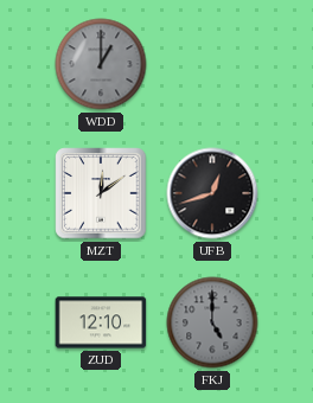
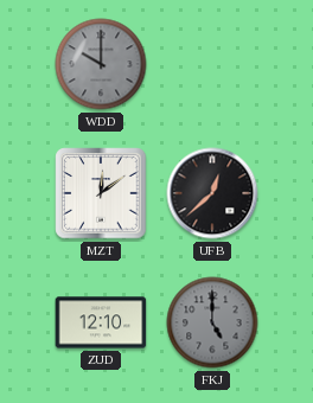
WDD: 1:00 -> 10:00 (101, 64)
UFB: 12:42 -> 12:38 (212, 193)
